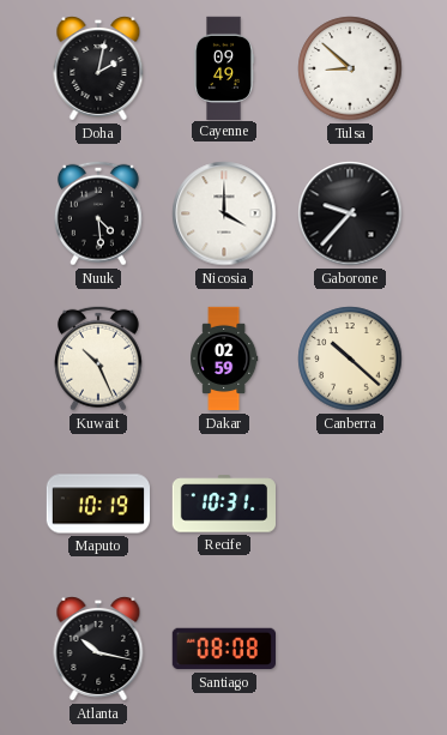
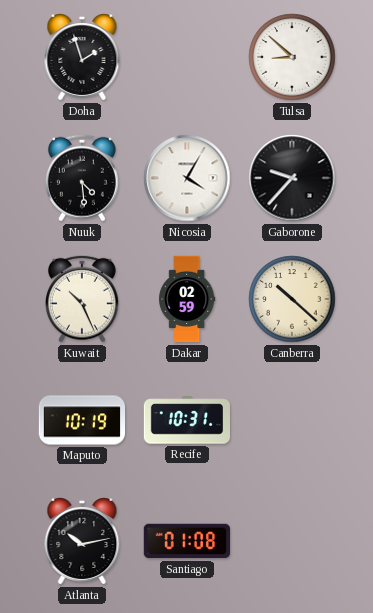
Doha: 2:02 -> 1:57 (82, 57)
Cayenne: 09:49 -> none (224, 68)
Nicosia: 4:00 -> 4:05 (187, 178)
Atlanta: 10:17 -> 10:13 (82, 541)
Santiago: 08:08 -> 01:08 (186, 541)
